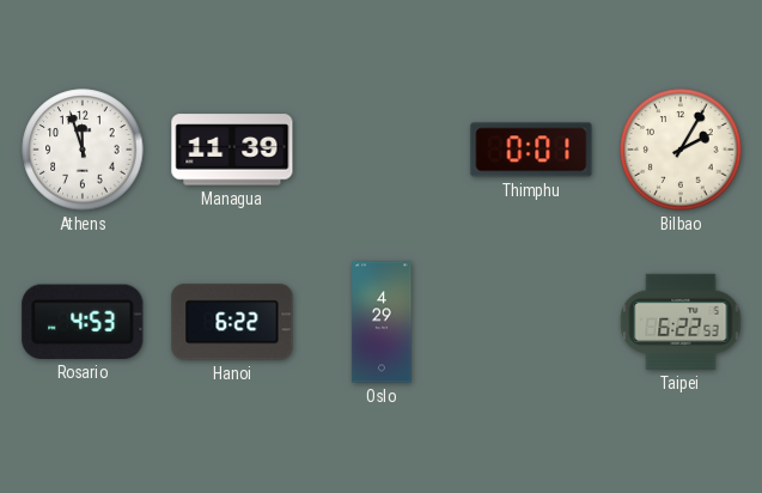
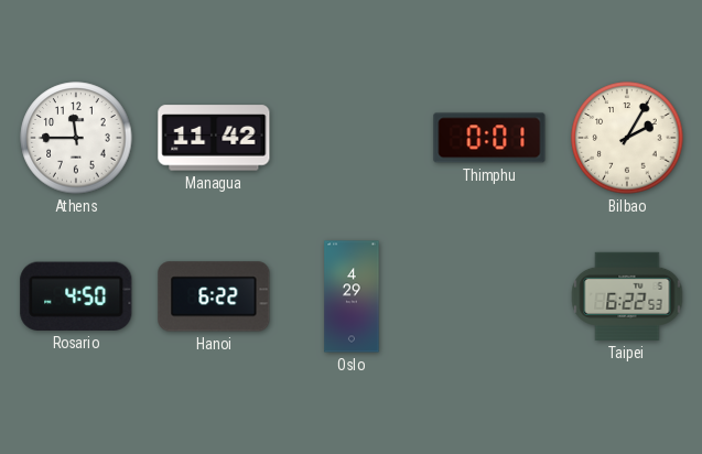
Athens: 11:57 -> 11:45 (76, 138)
Managua: 11:39 -> 11:42 (214, 138)
Rosario: 4:53 -> 4:50 (76, 296)
